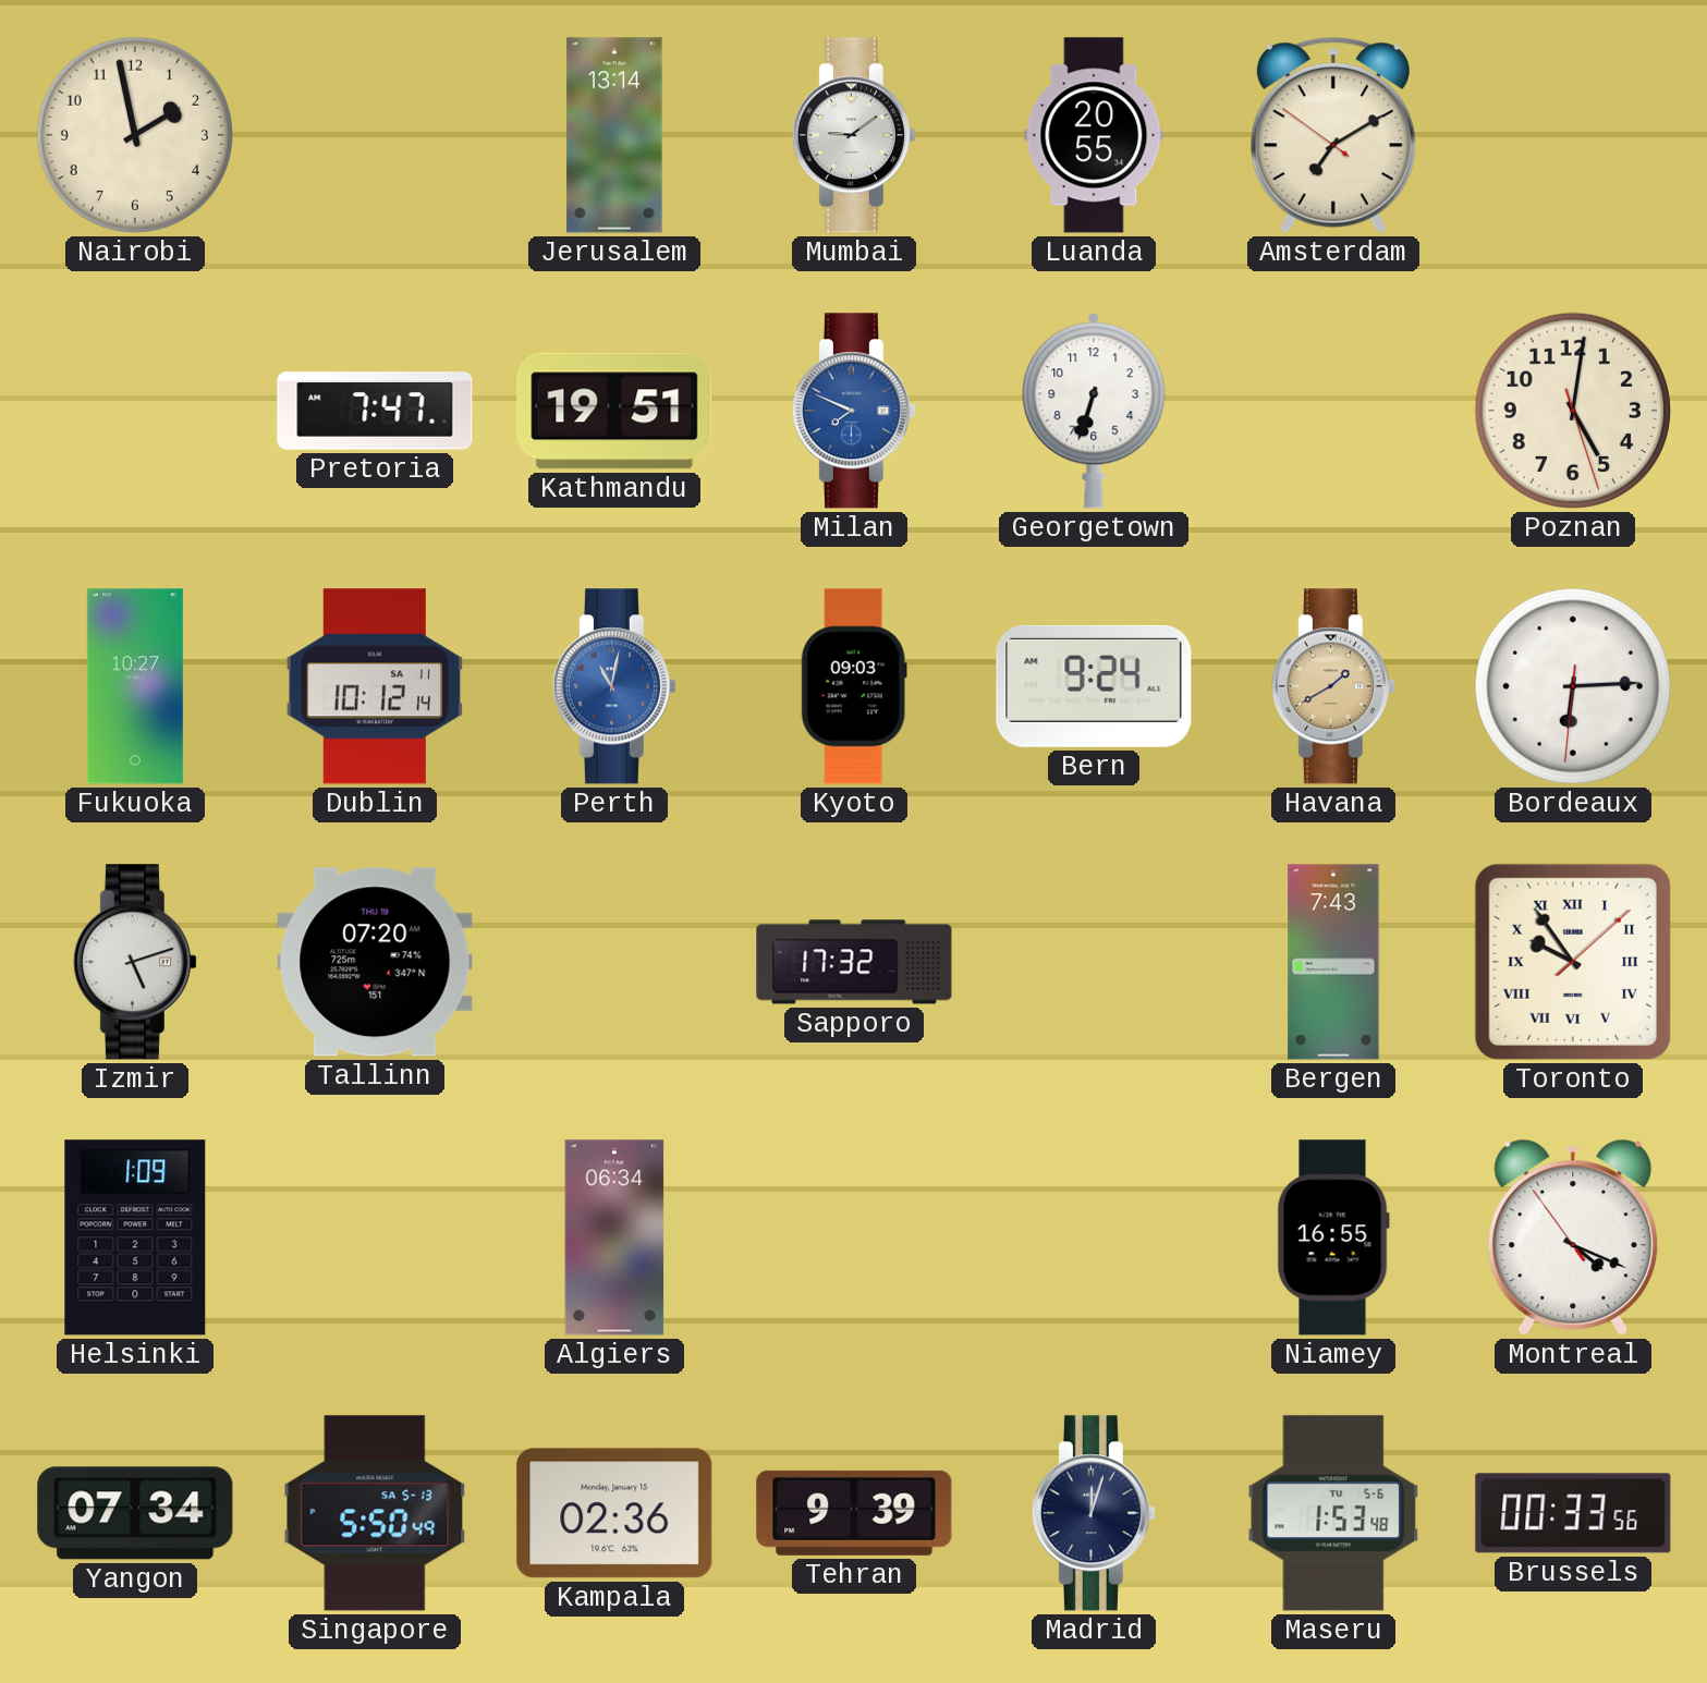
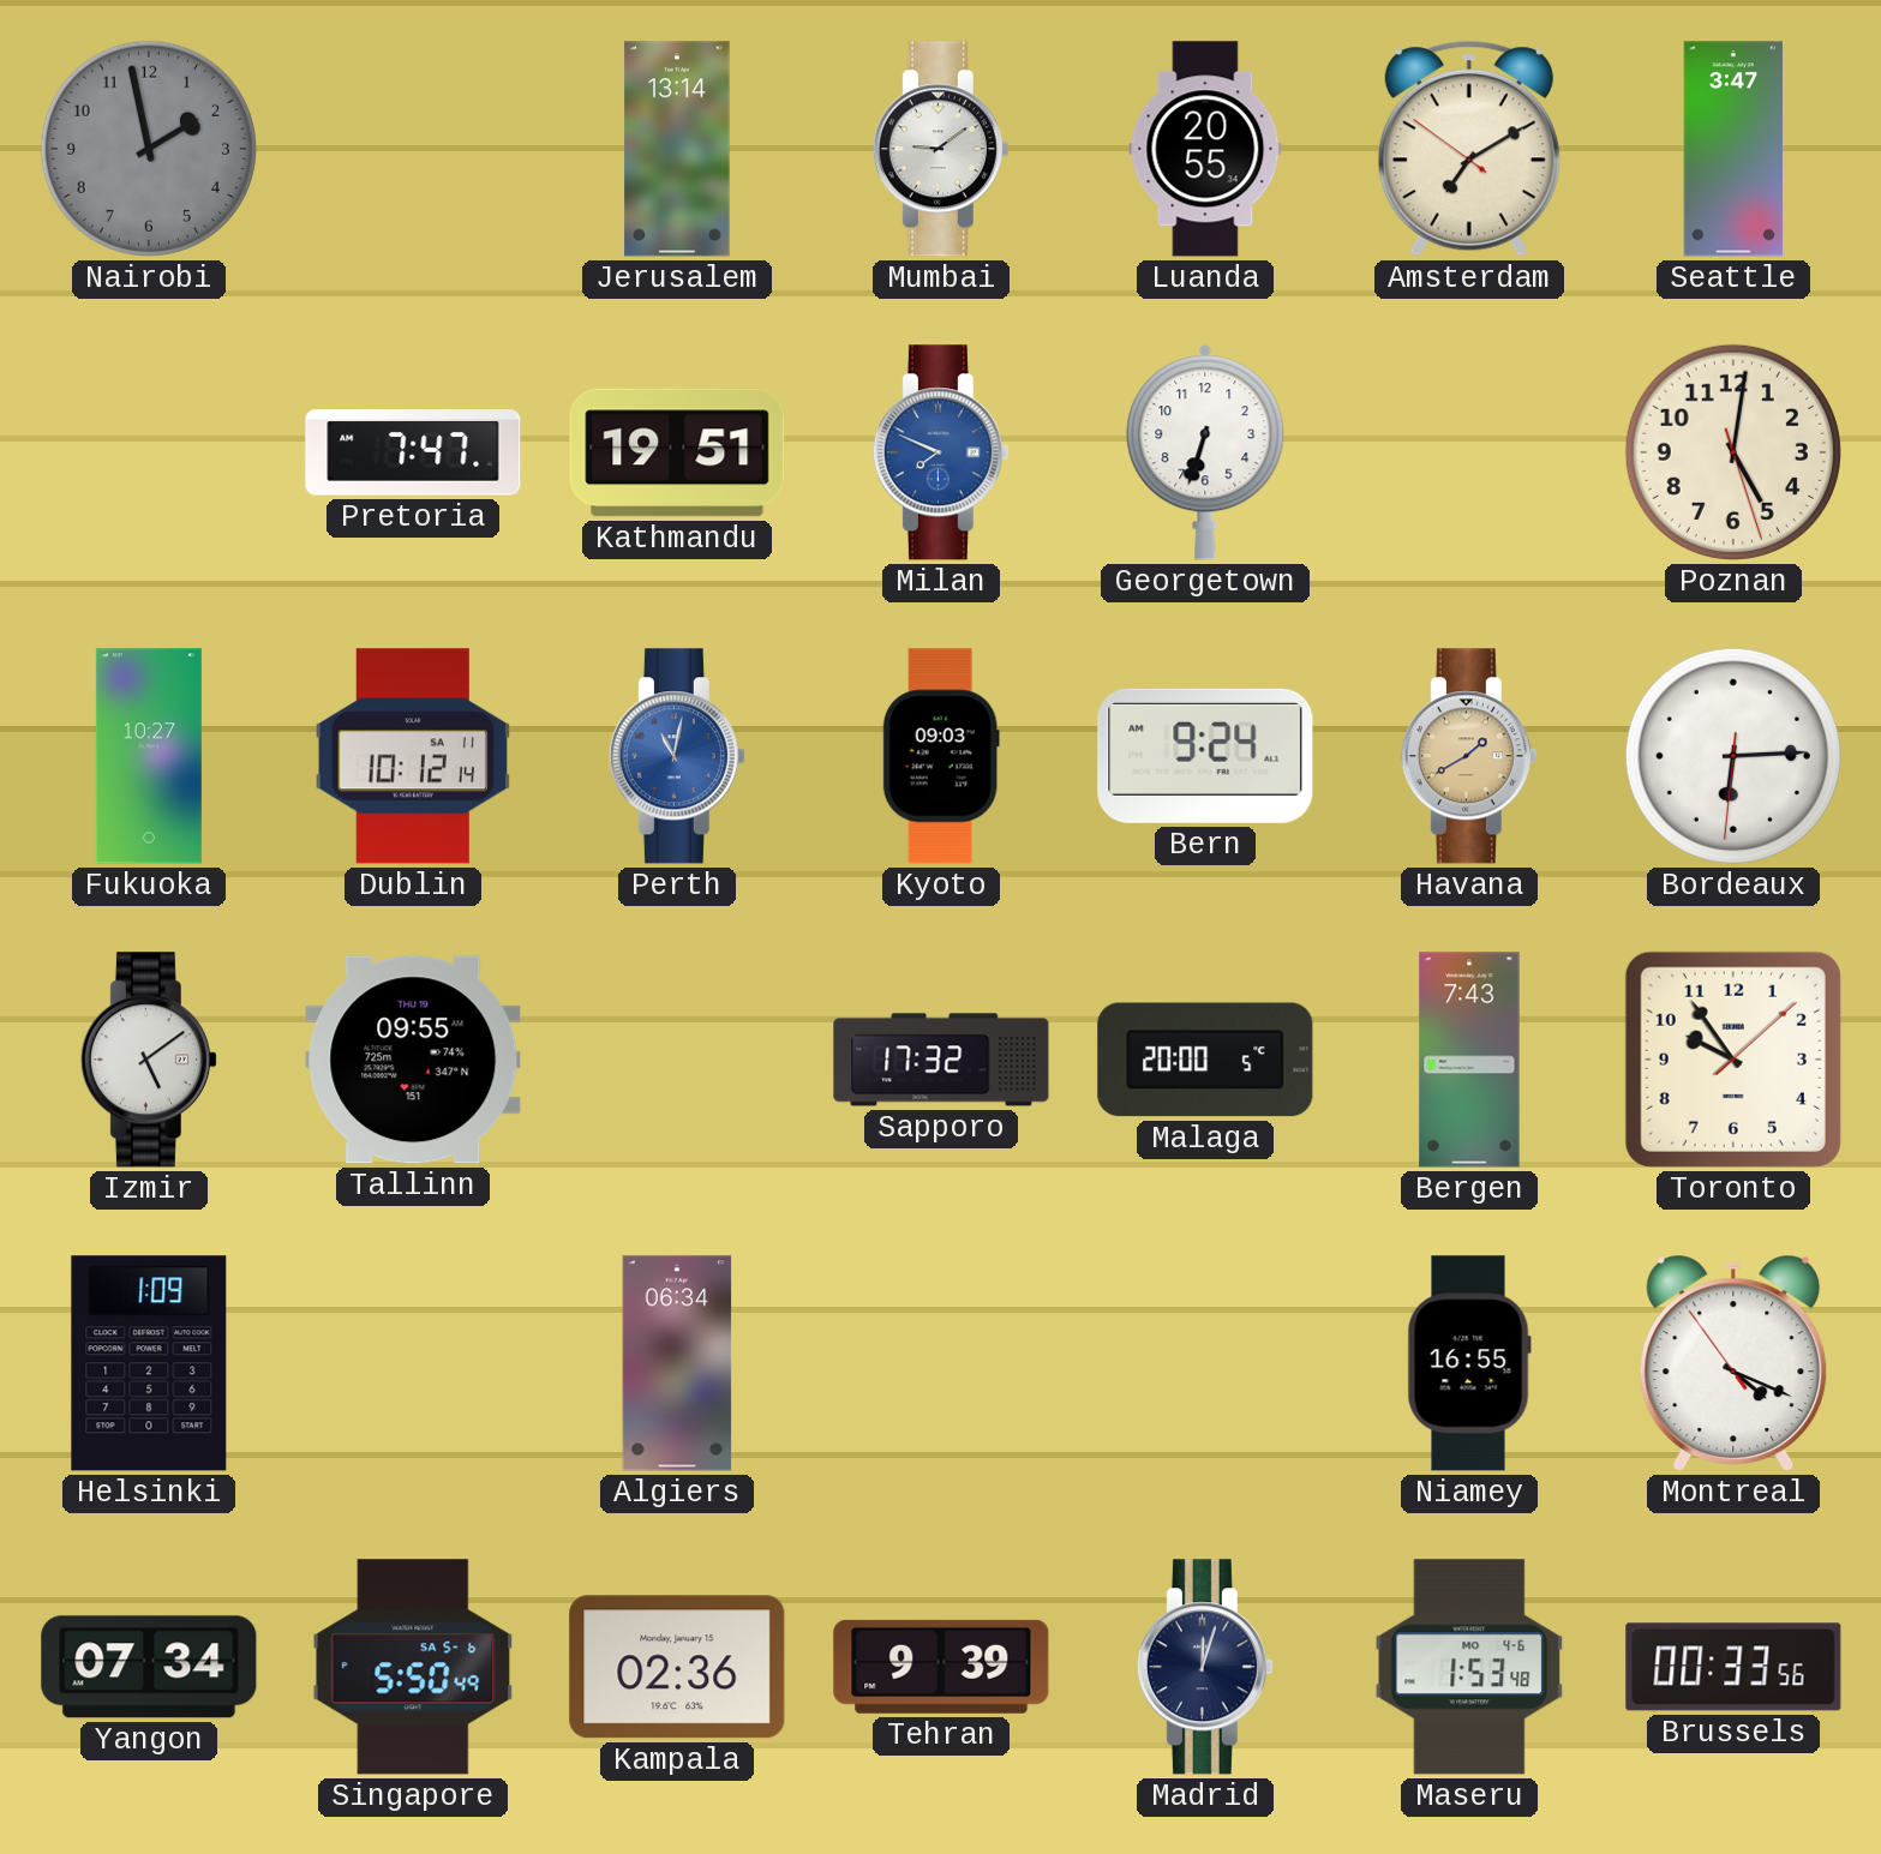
Nairobi dial: cream -> grey (149, 149)
Seattle: none -> 3:47 (1732, 149)
Izmir: 5:12 -> 5:09 (149, 1060)
Tallinn: 07:20 -> 09:55 (413, 1060)
Malaga: none -> 20:00 (1205, 1060)
Toronto numerals: Roman -> Arabic (1733, 1060)
Singapore date: SA 5-13 -> SA 5-6 (413, 1667)
Maseru date: TU 5-6 -> MO 4-6 (1469, 1667)
